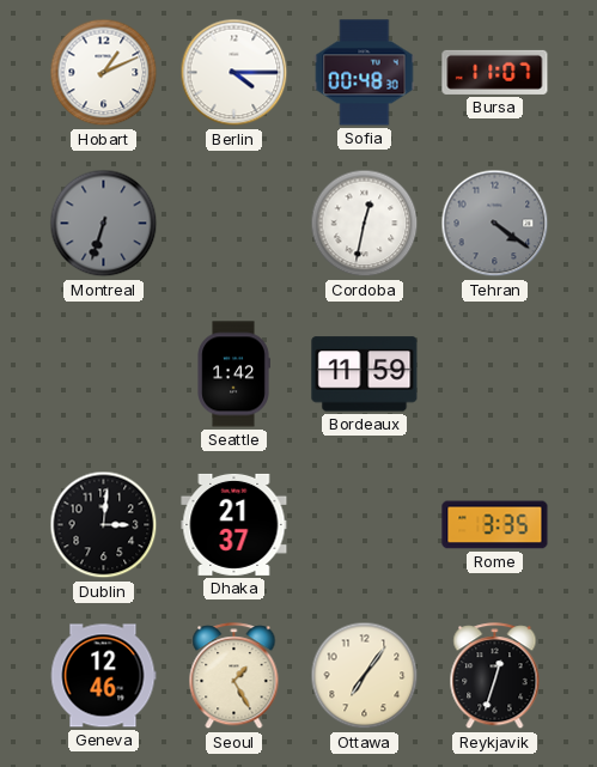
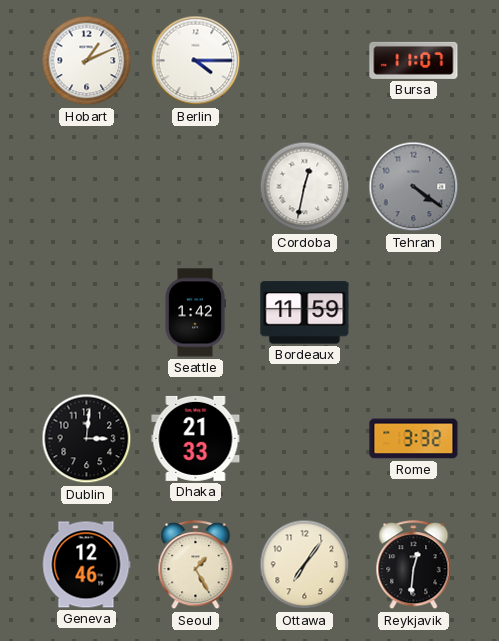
Sofia: 00:48 -> none (365, 73)
Montreal: 6:33 -> none (104, 224)
Dhaka: 21:37 -> 21:33 (196, 438)
Rome: 3:35 -> 3:32 (414, 439)
Reykjavik: 12:33 -> 12:31 (414, 565)
